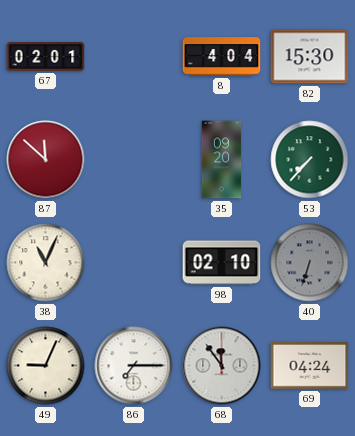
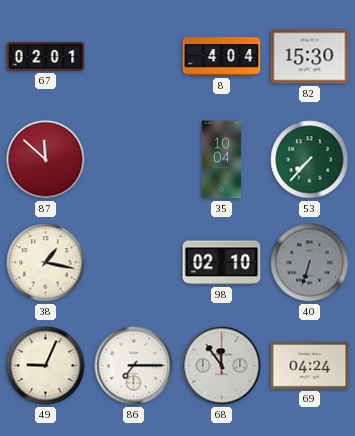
35: 09:20 -> 10:04 (222, 160)
38: 11:04 -> 1:17 (46, 263)
